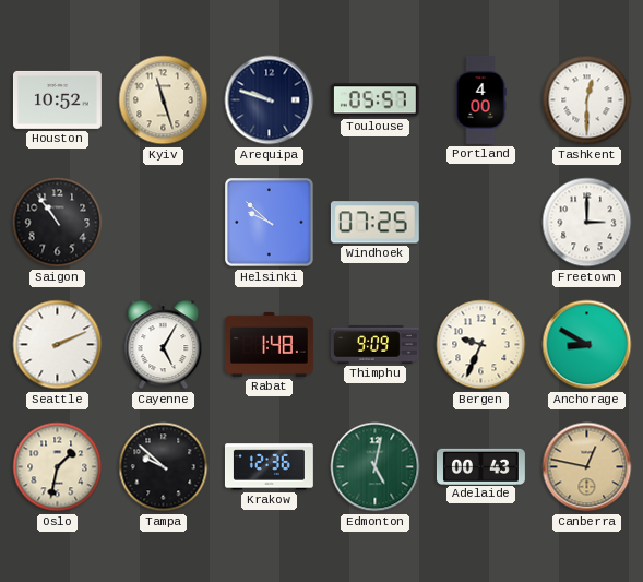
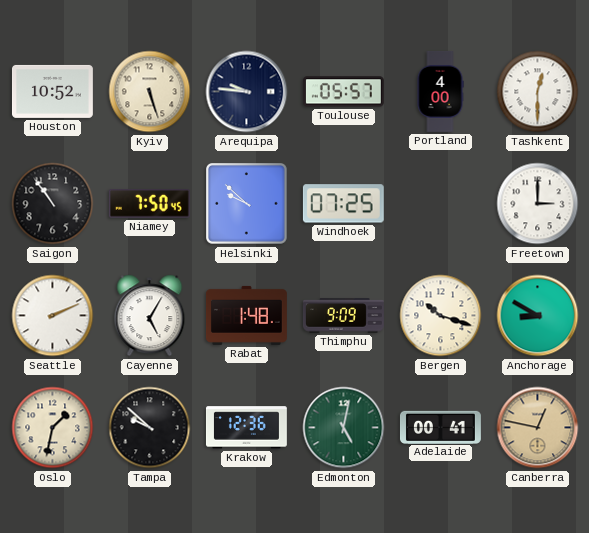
Kyiv: 11:27 -> 5:27 (150, 92)
Arequipa: 9:48 -> 9:46 (247, 92)
Niamey: none -> 7:50 (149, 204)
Bergen: 9:34 -> 10:18 (441, 316)
Adelaide: 00:43 -> 00:41 (440, 427)
